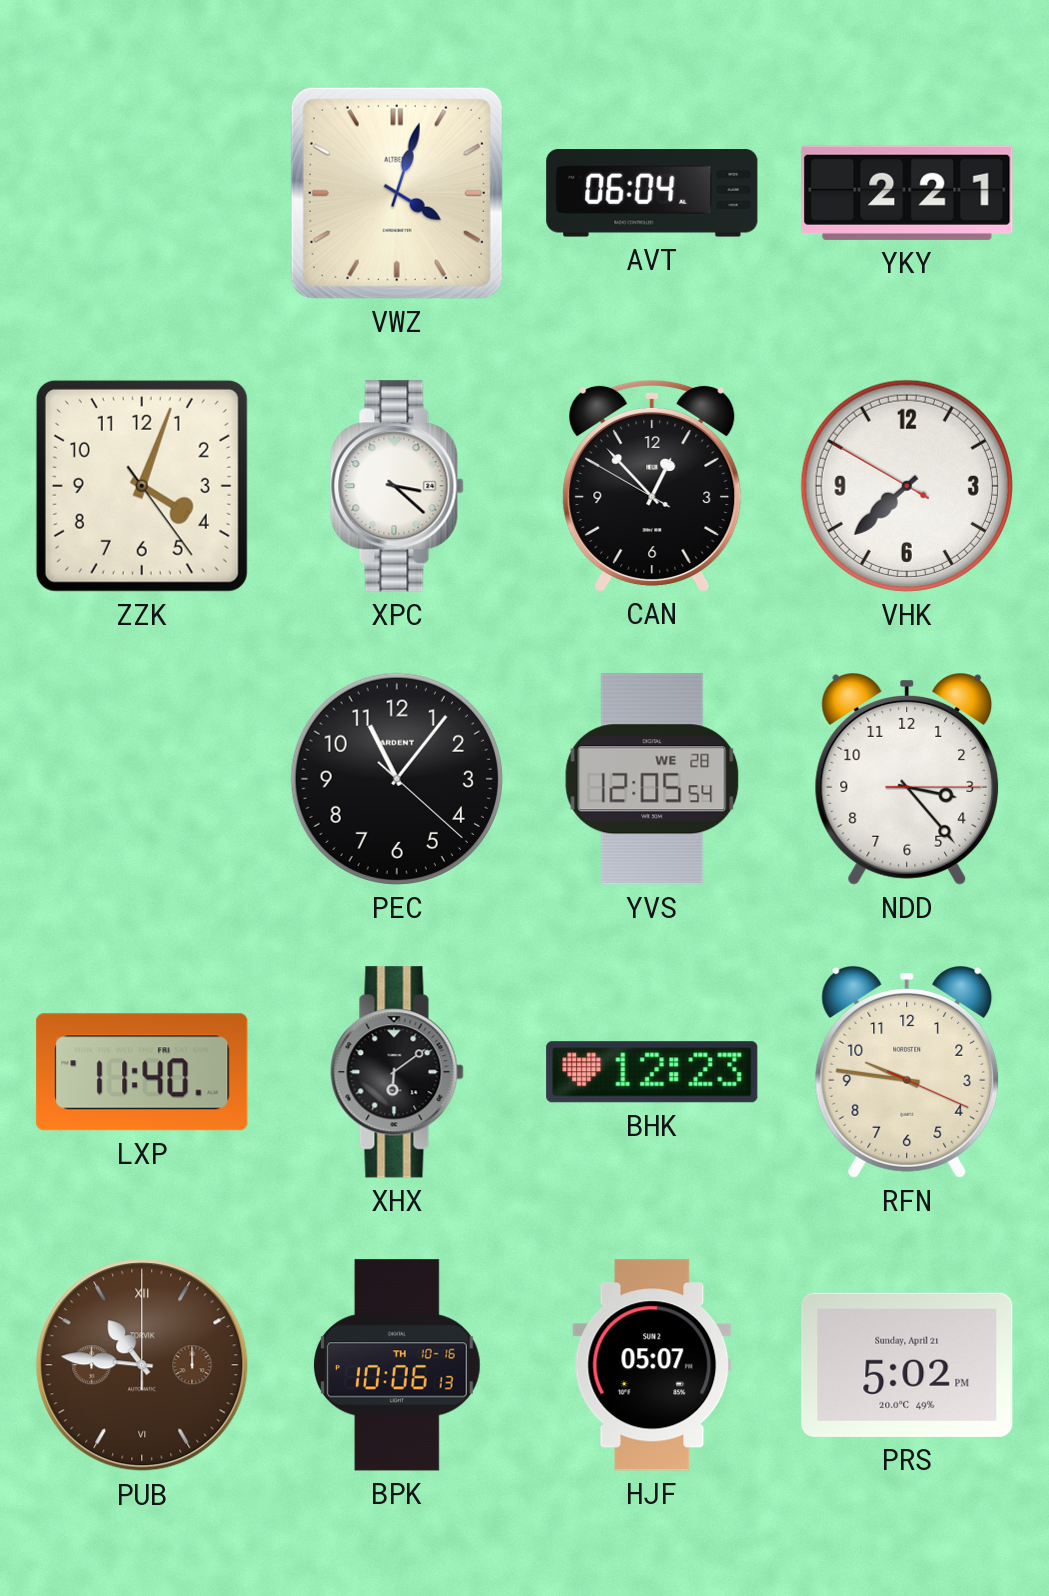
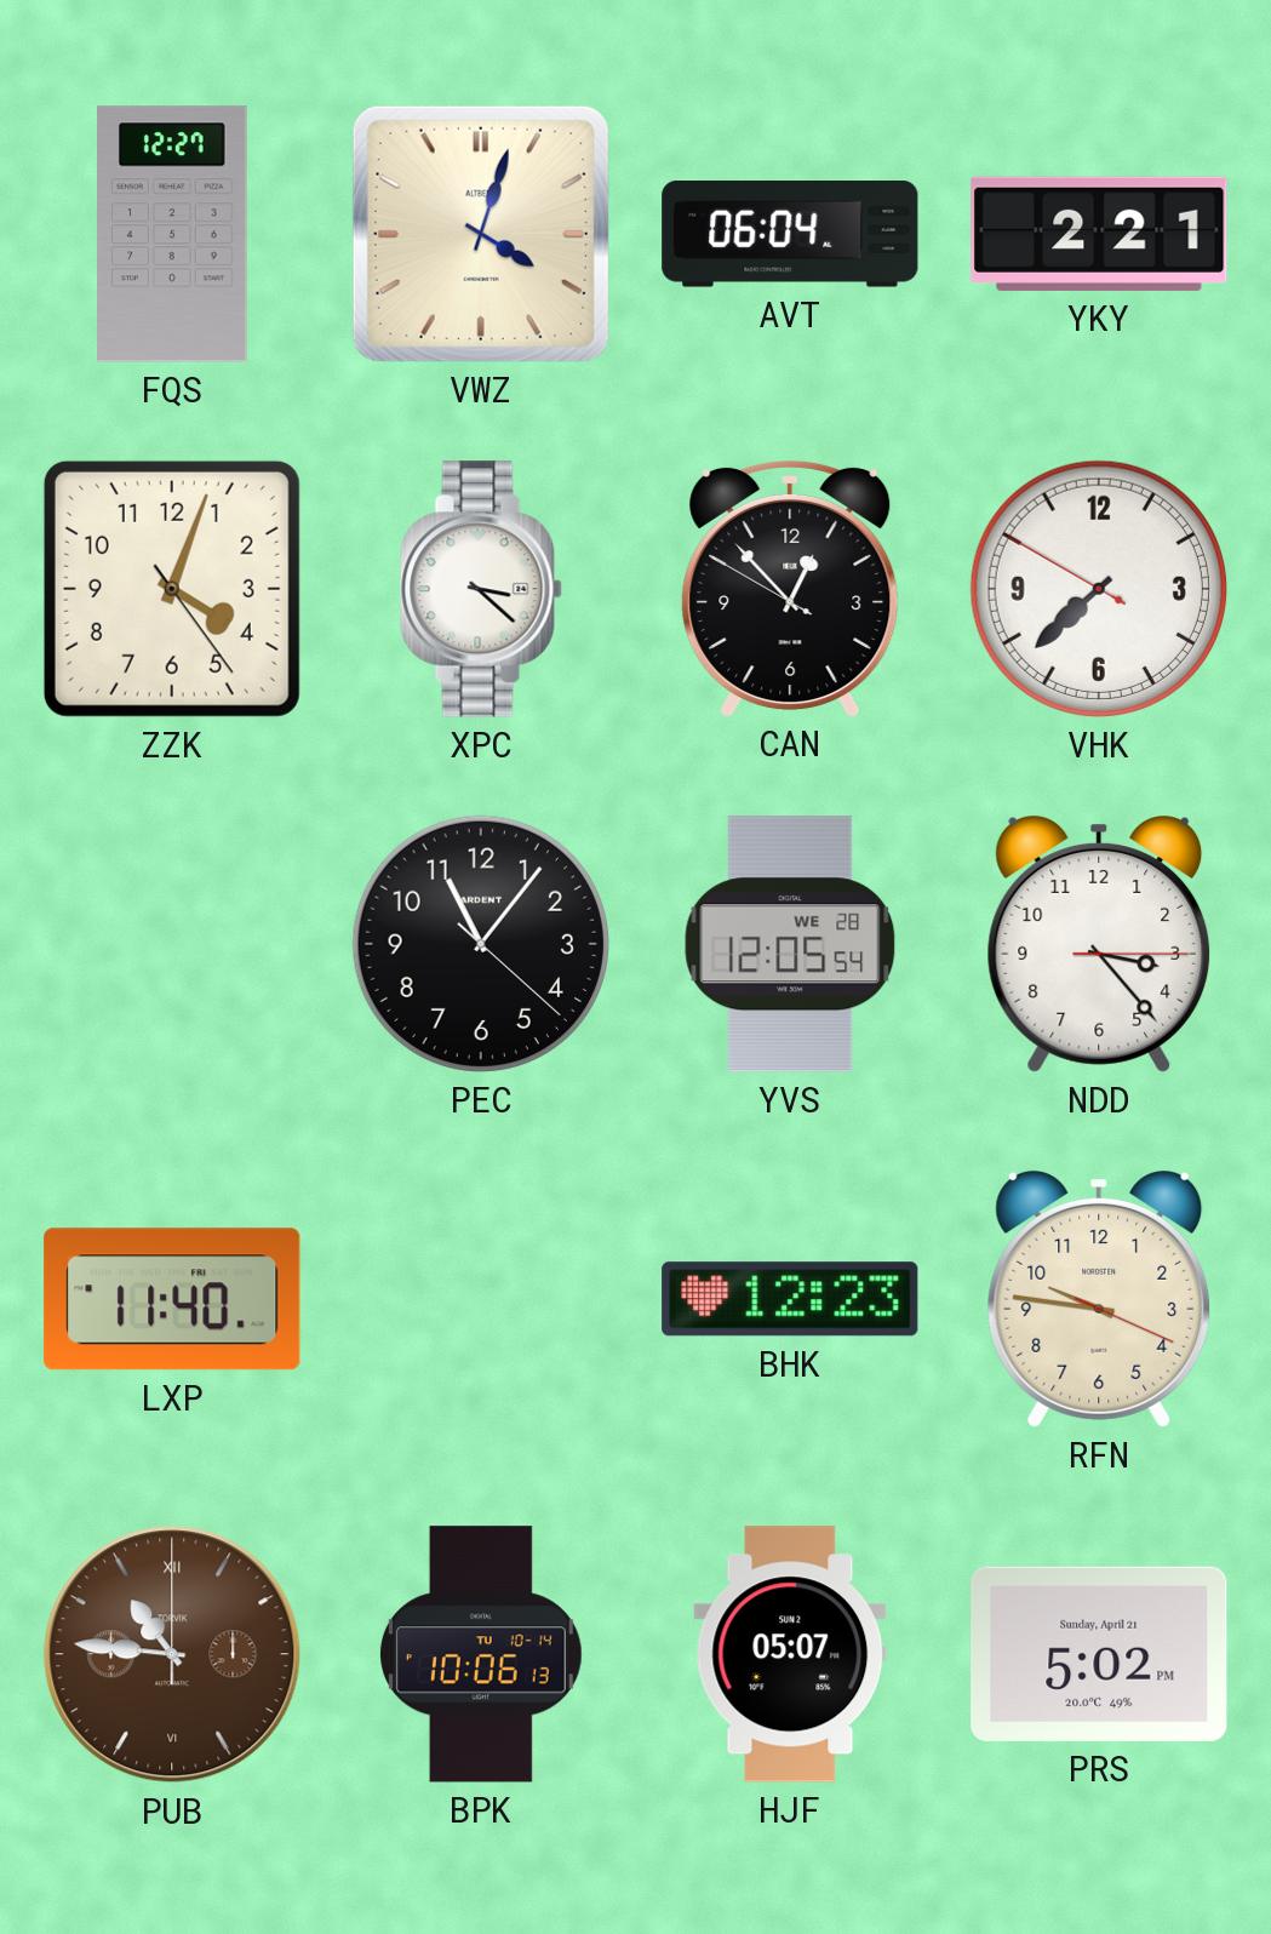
FQS: none -> 12:27 (172, 234)
XHX: 6:09 -> none (397, 1072)
BPK date: TH 10-16 -> TU 10-14 (481, 1654)
